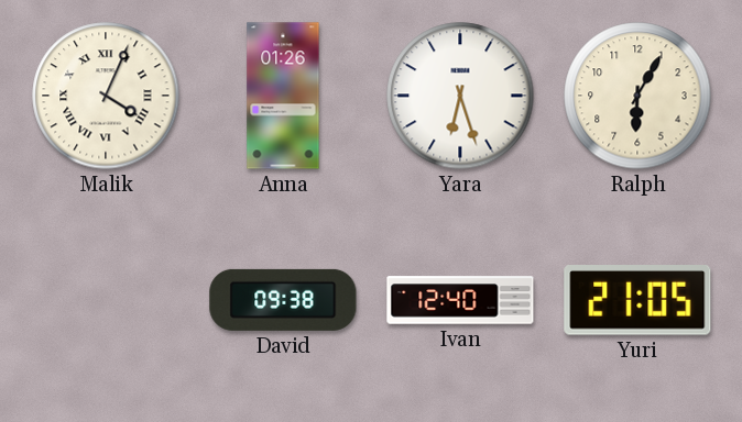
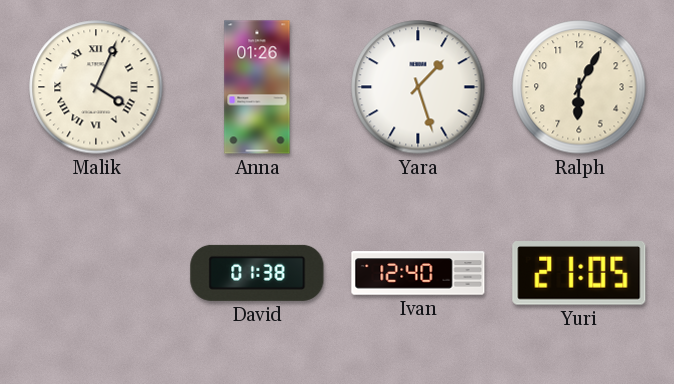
Yara: 6:27 -> 1:27 (418, 87)
David: 09:38 -> 01:38 (257, 273)
